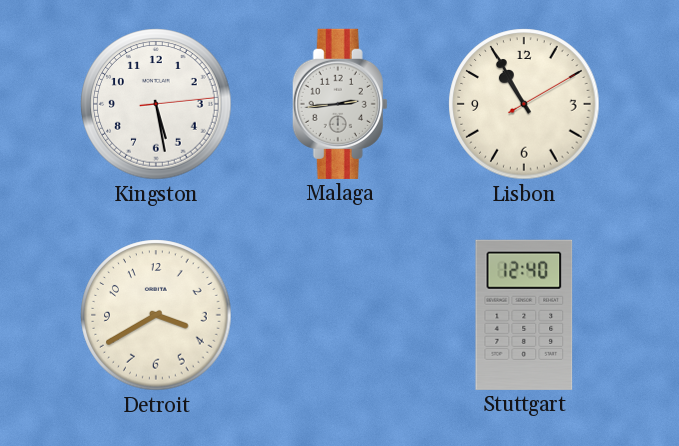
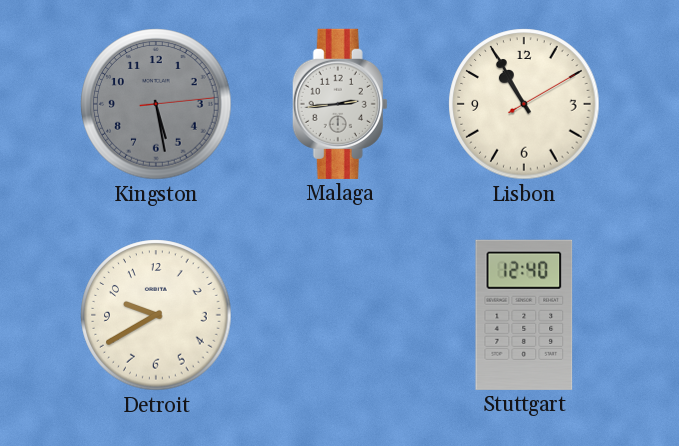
Kingston dial: white -> grey (156, 104)
Detroit: 3:40 -> 9:40 (156, 315)
